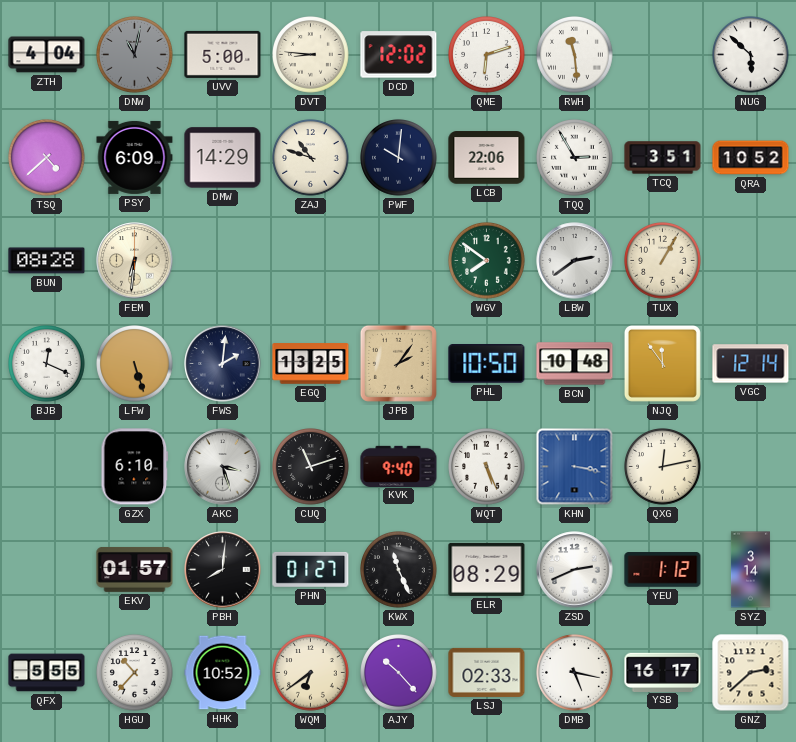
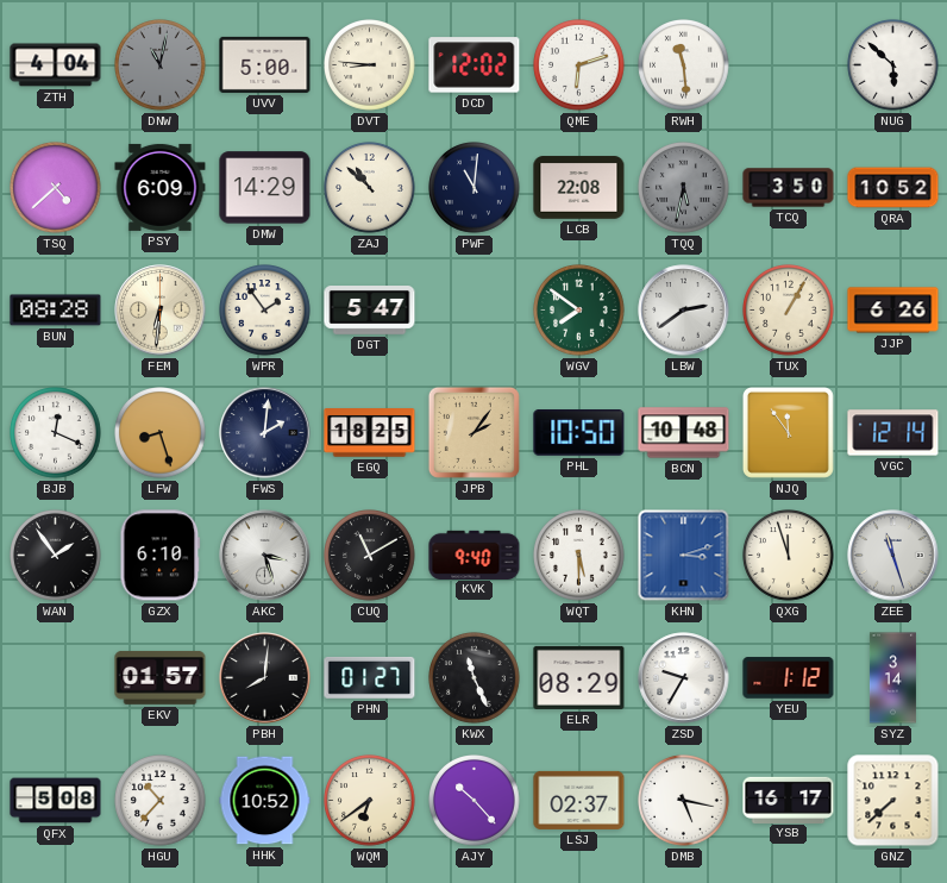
ZAJ: 10:48 -> 10:52 (370, 188)
PWF: 10:01 -> 11:01 (475, 188)
LCB: 22:06 -> 22:08 (579, 188)
TQQ: 2:55 -> 5:32 (684, 188)
TQQ dial: white -> grey (684, 188)
TCQ: 3:51 -> 3:50 (789, 188)
WPR: none -> 1:54 (265, 311)
DGT: none -> 5:47 (370, 311)
JJP: none -> 6:26 (893, 311)
LFW: 5:27 -> 8:27 (161, 433)
EGQ: 13:25 -> 18:25 (370, 433)
WAN: none -> 1:54 (56, 556)
CUQ: 11:12 -> 11:10 (370, 556)
WQT: 5:26 -> 5:30 (579, 556)
KHN: 3:17 -> 3:12 (684, 556)
QXG: 12:13 -> 11:57 (789, 556)
ZEE: none -> 11:27 (893, 556)
ZSD: 2:41 -> 9:35 (684, 678)
QFX: 5:55 -> 5:08 (56, 801)
LSJ: 02:33 -> 02:37 (579, 800)
GNZ: 2:38 -> 7:38 (893, 801)
